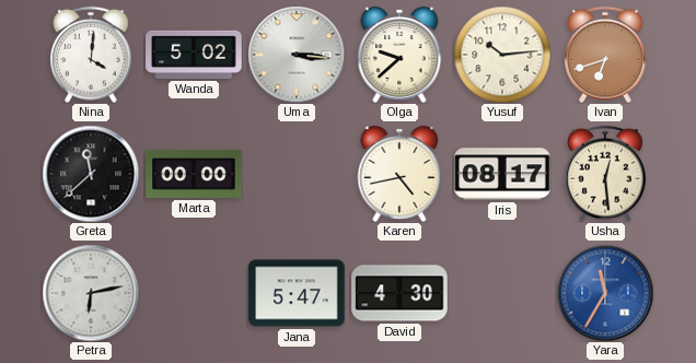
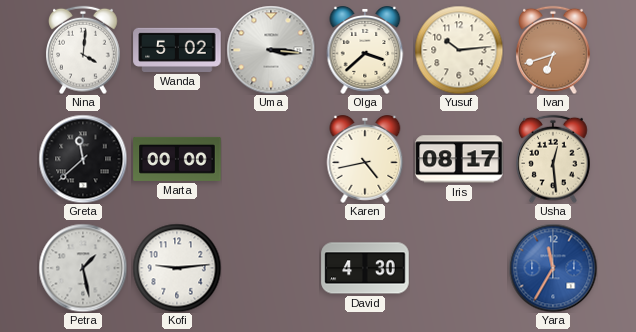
Olga: 9:38 -> 3:38 (365, 51)
Petra: 6:13 -> 1:28 (83, 268)
Kofi: none -> 9:14 (177, 268)
Jana: 5:47 -> none (297, 293)
